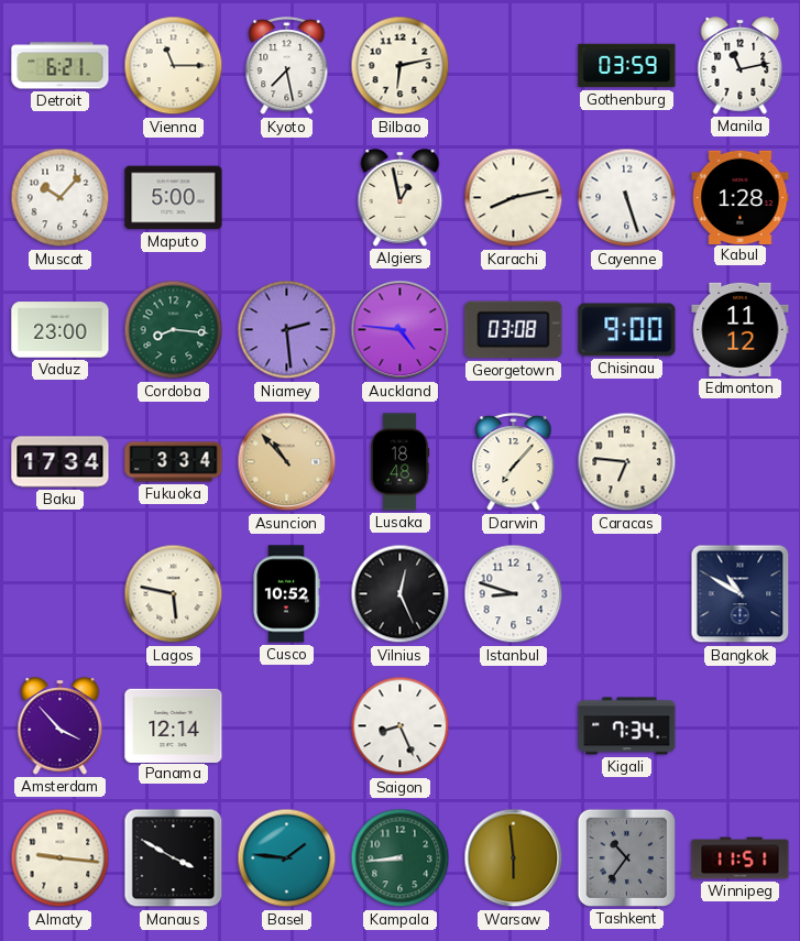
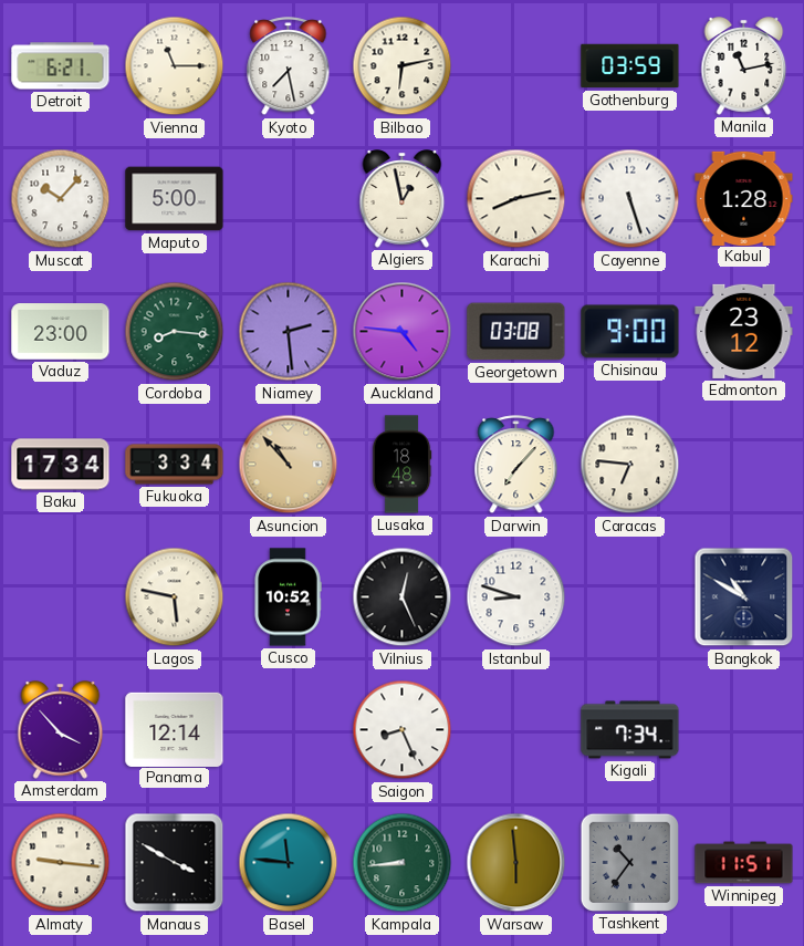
Edmonton: 11:12 -> 23:12 (744, 331)
Basel: 1:46 -> 11:46 (289, 863)
